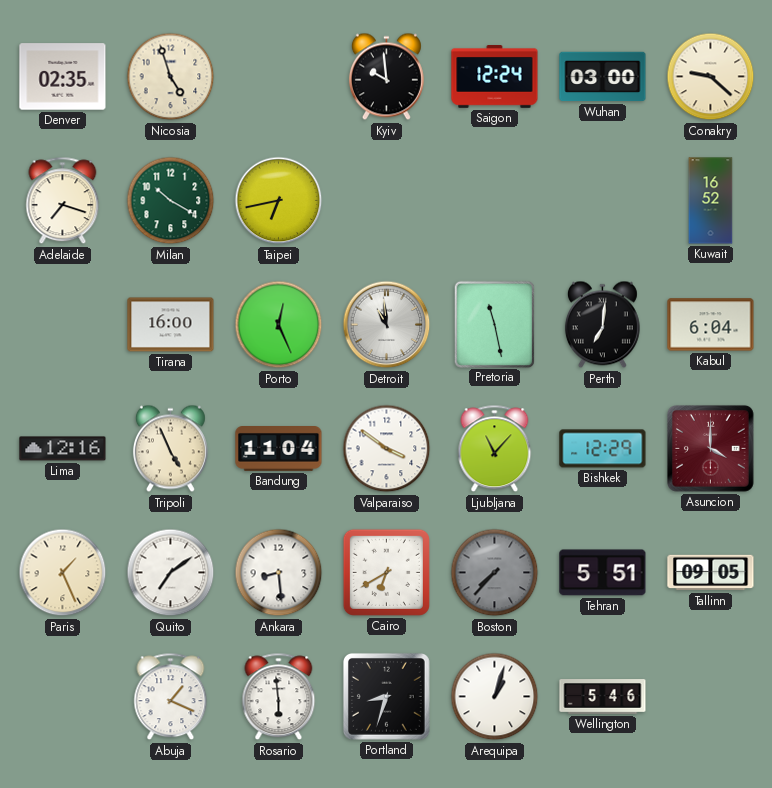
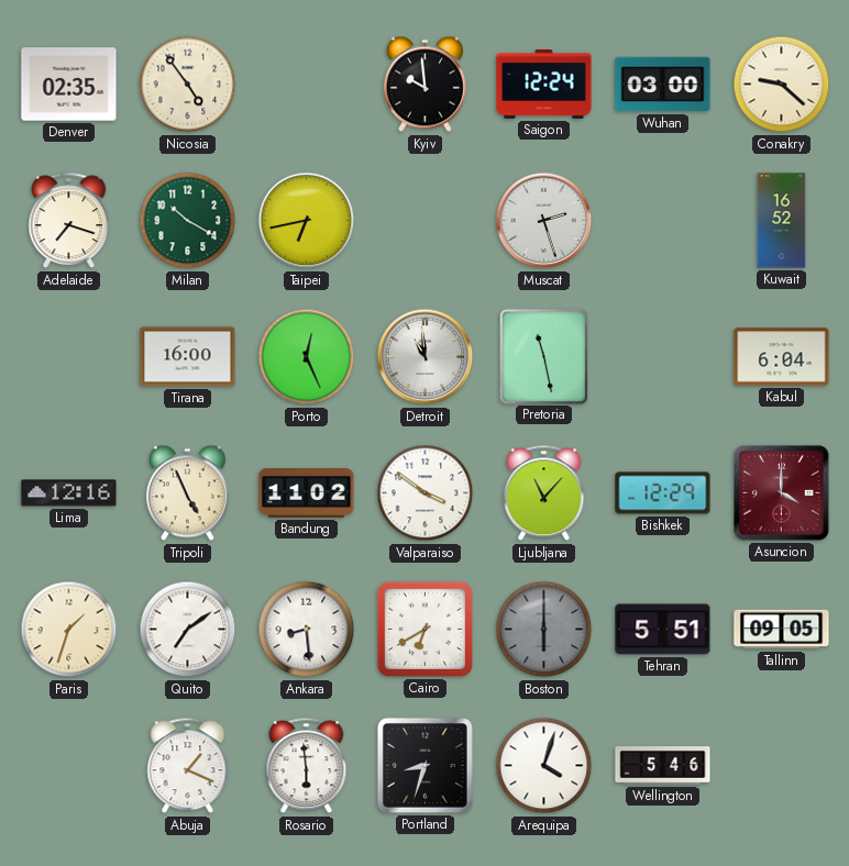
Nicosia: 4:57 -> 4:54 (188, 85)
Muscat: none -> 2:27 (544, 221)
Perth: 7:01 -> none (602, 325)
Bandung: 11:04 -> 11:02 (307, 493)
Paris: 1:26 -> 1:33 (69, 630)
Boston: 7:37 -> 6:00 (544, 630)
Arequipa: 1:03 -> 4:03 (544, 766)
